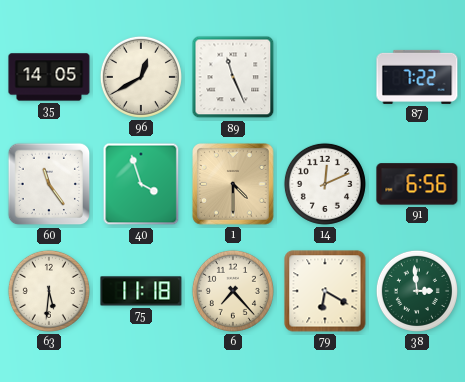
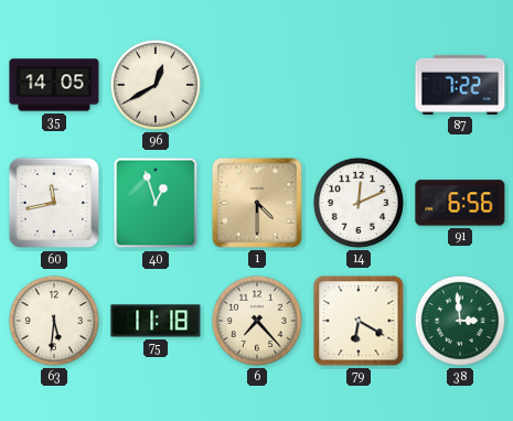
89: 11:26 -> none (233, 77)
60: 11:24 -> 11:43 (54, 203)
40: 3:57 -> 12:57 (156, 203)
